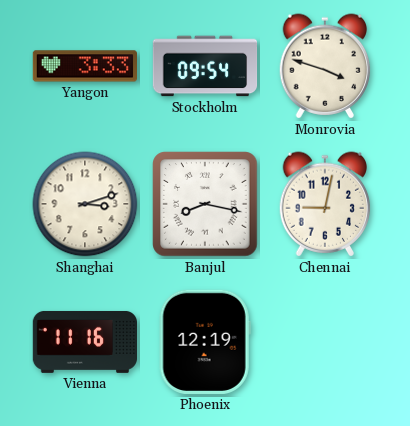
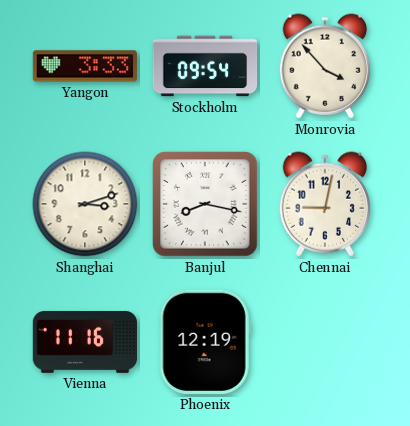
Monrovia: 3:48 -> 3:53 (325, 66)
